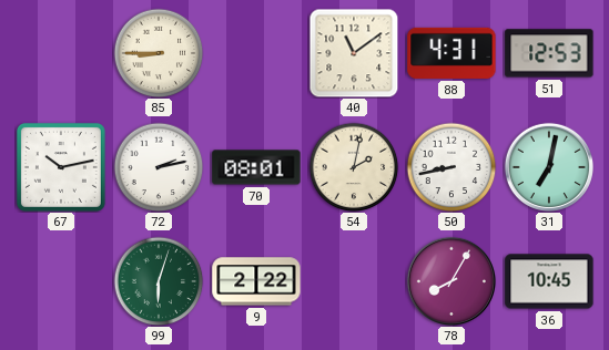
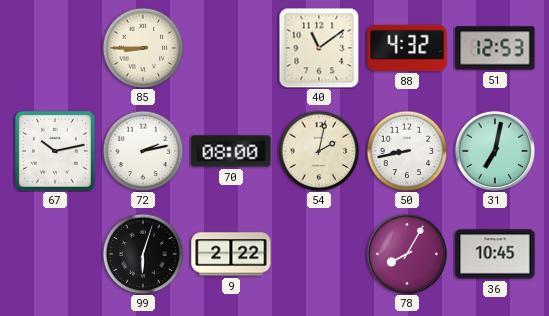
88: 4:31 -> 4:32 (407, 48)
70: 08:01 -> 08:00 (231, 151)
99 dial: green -> black (143, 254)
